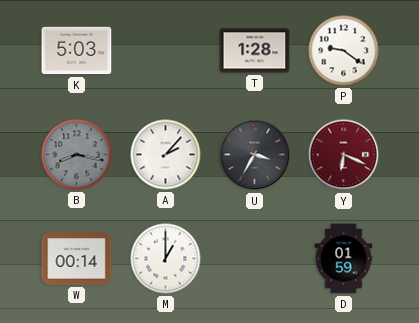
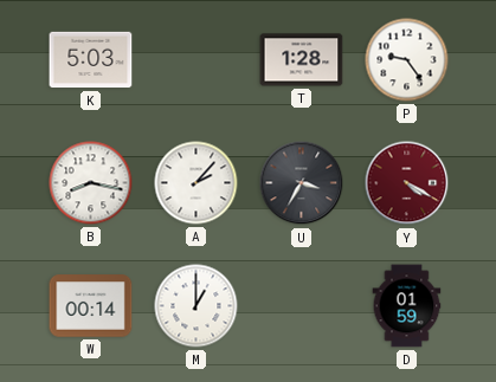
P: 9:21 -> 9:24 (407, 60)
B dial: grey -> white (91, 183)
Y: 6:19 -> 4:20 (407, 183)
